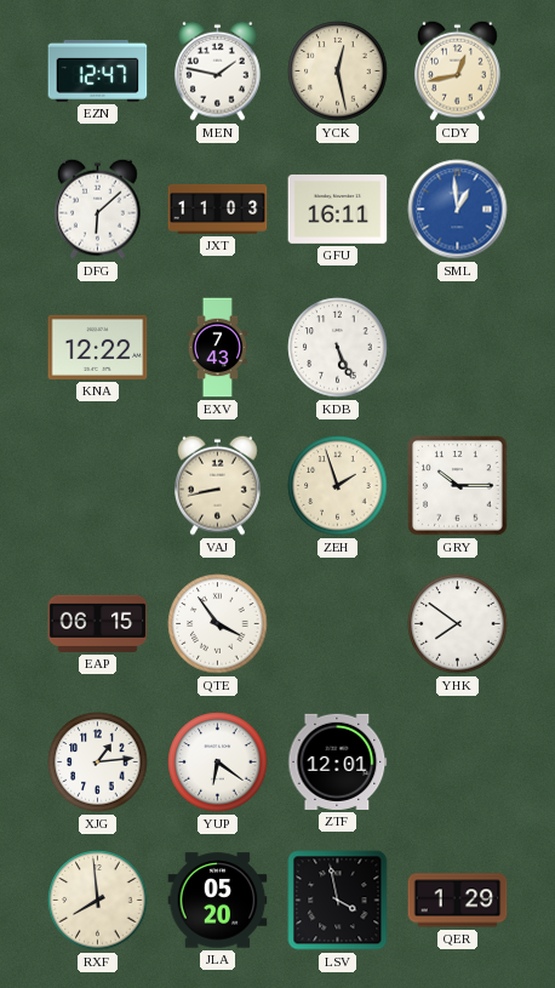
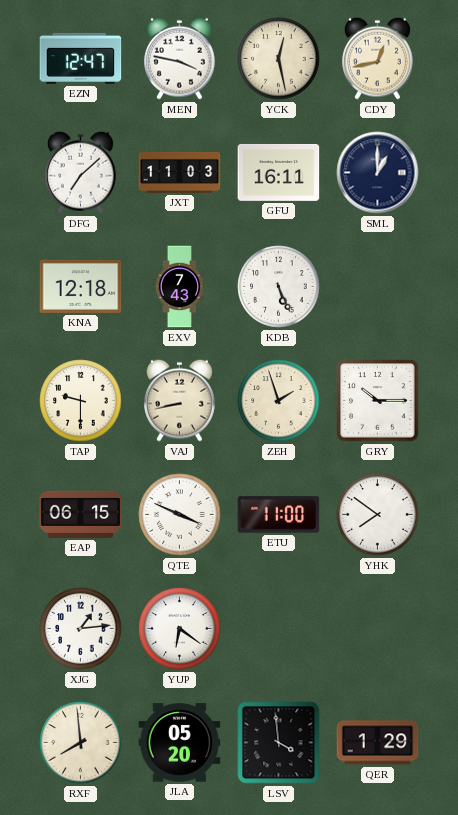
MEN: 1:47 -> 3:47 (180, 58)
DFG: 6:08 -> 7:08 (81, 172)
SML: 12:59 -> 1:00 (378, 173)
SML dial: blue -> navy (378, 173)
KNA: 12:22 -> 12:18 (81, 286)
TAP: none -> 9:30 (81, 401)
QTE: 3:54 -> 3:49 (180, 515)
ETU: none -> 11:00 (279, 515)
ZTF: 12:01 -> none (338, 761)
LSV: 3:58 -> 3:59 (279, 743)
